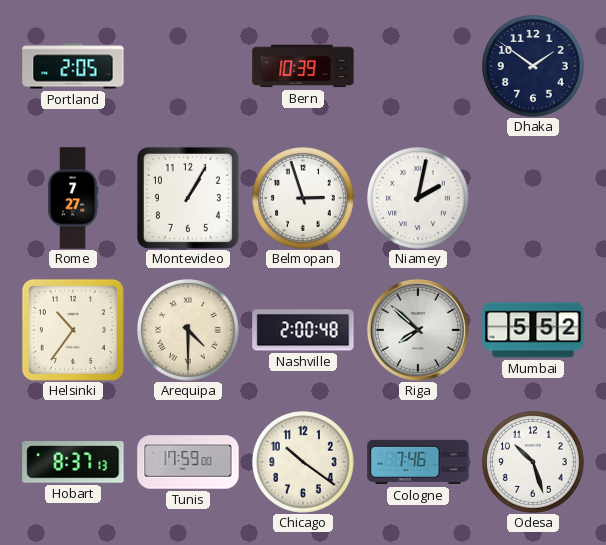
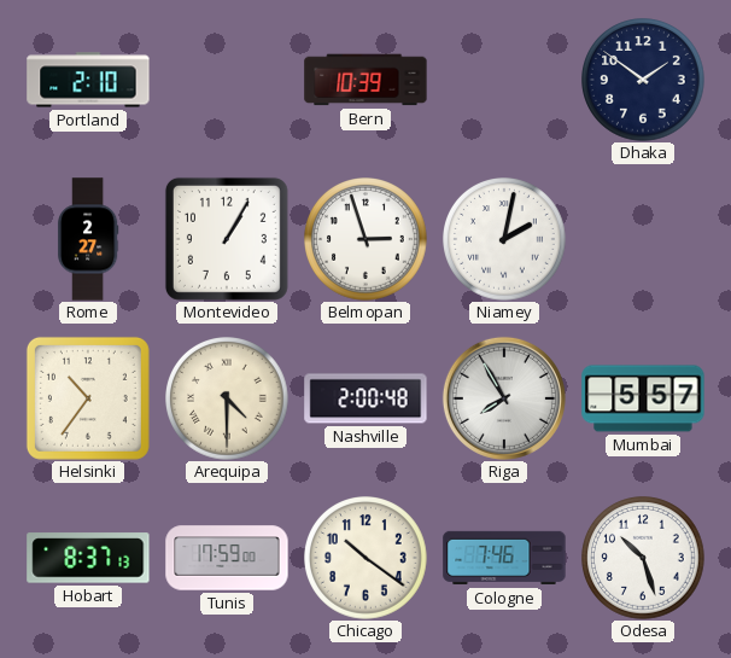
Portland: 2:05 -> 2:10 (88, 80)
Rome: 7:27 -> 2:27 (88, 239)
Riga: 7:52 -> 7:55 (504, 398)
Mumbai: 5:52 -> 5:57 (643, 398)
